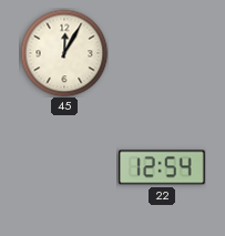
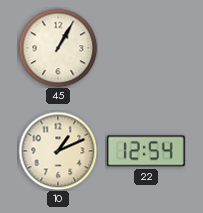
45: 12:05 -> 1:05 (58, 48)
10: none -> 1:11 (58, 151)
